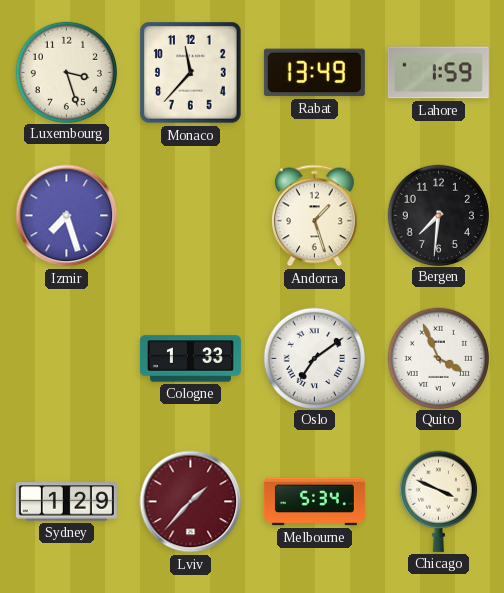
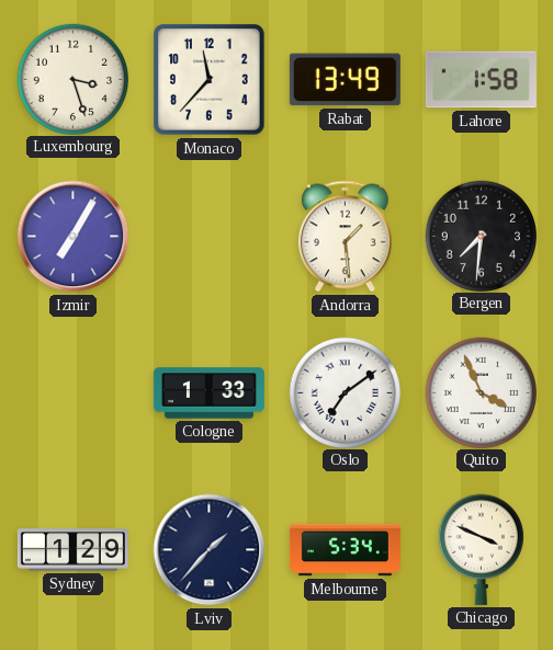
Lahore: 1:59 -> 1:58 (481, 80)
Izmir: 7:27 -> 7:05 (74, 237)
Andorra: 1:27 -> 1:29 (346, 237)
Lviv dial: burgundy -> navy (210, 550)
